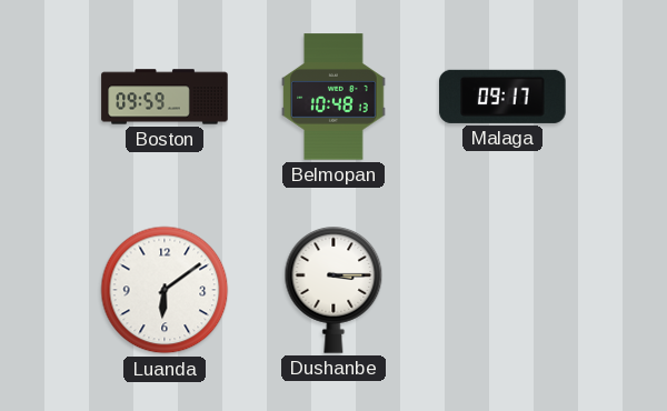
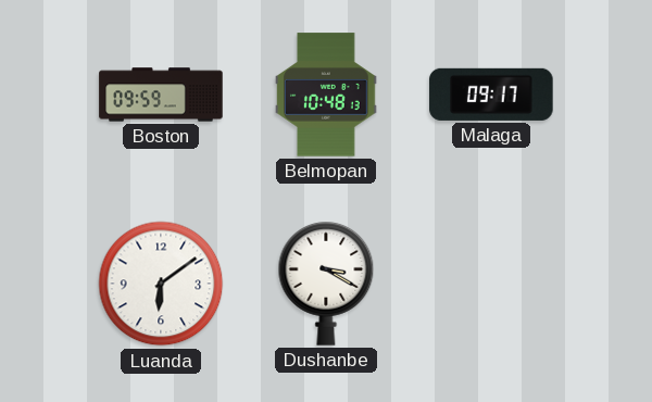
Dushanbe: 3:15 -> 3:20 (326, 285)
